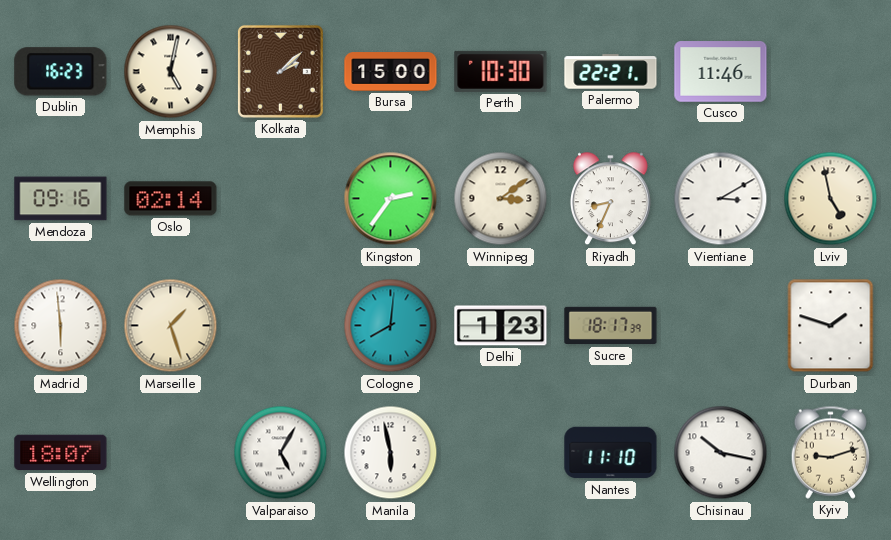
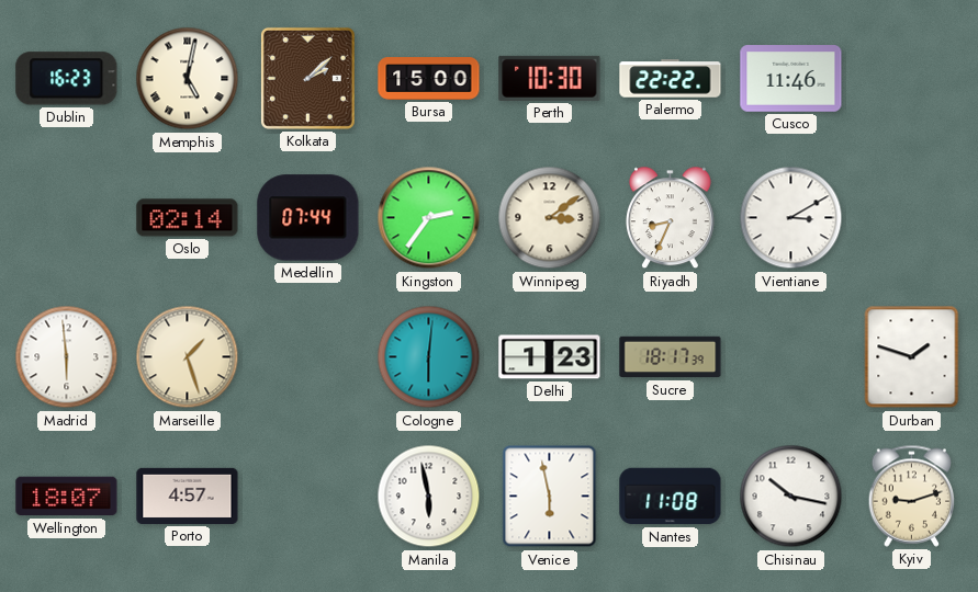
Palermo: 22:21 -> 22:22 (671, 79)
Mendoza: 09:16 -> none (61, 199)
Medellin: none -> 07:44 (308, 218)
Lviv: 4:58 -> none (831, 199)
Cologne: 8:01 -> 6:01 (429, 357)
Porto: none -> 4:57 (188, 496)
Valparaiso: 5:05 -> none (281, 453)
Venice: none -> 5:58 (550, 497)
Nantes: 11:10 -> 11:08 (671, 497)
